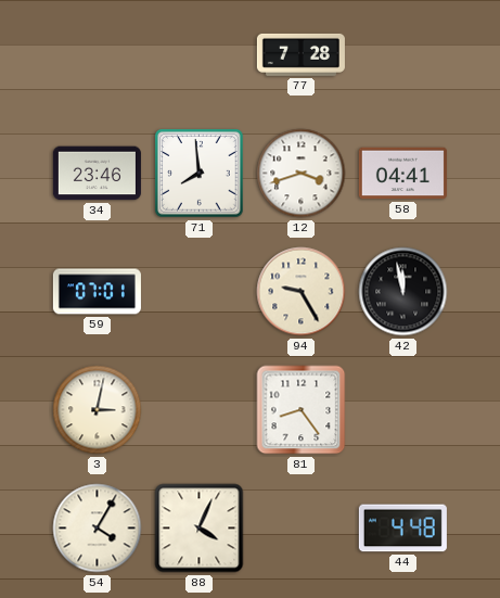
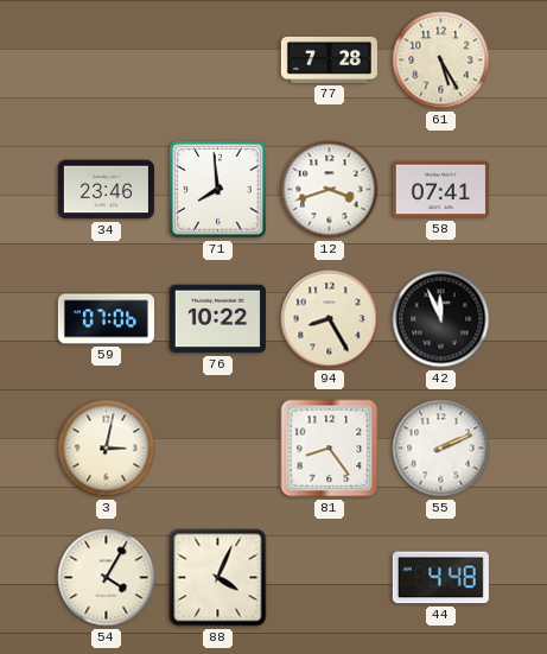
61: none -> 5:25 (441, 61)
58: 04:41 -> 07:41 (440, 190)
59: 07:01 -> 07:06 (106, 319)
76: none -> 10:22 (217, 319)
94: 9:25 -> 8:25 (330, 319)
42: 11:58 -> 11:56 (441, 319)
55: none -> 2:11 (441, 449)
